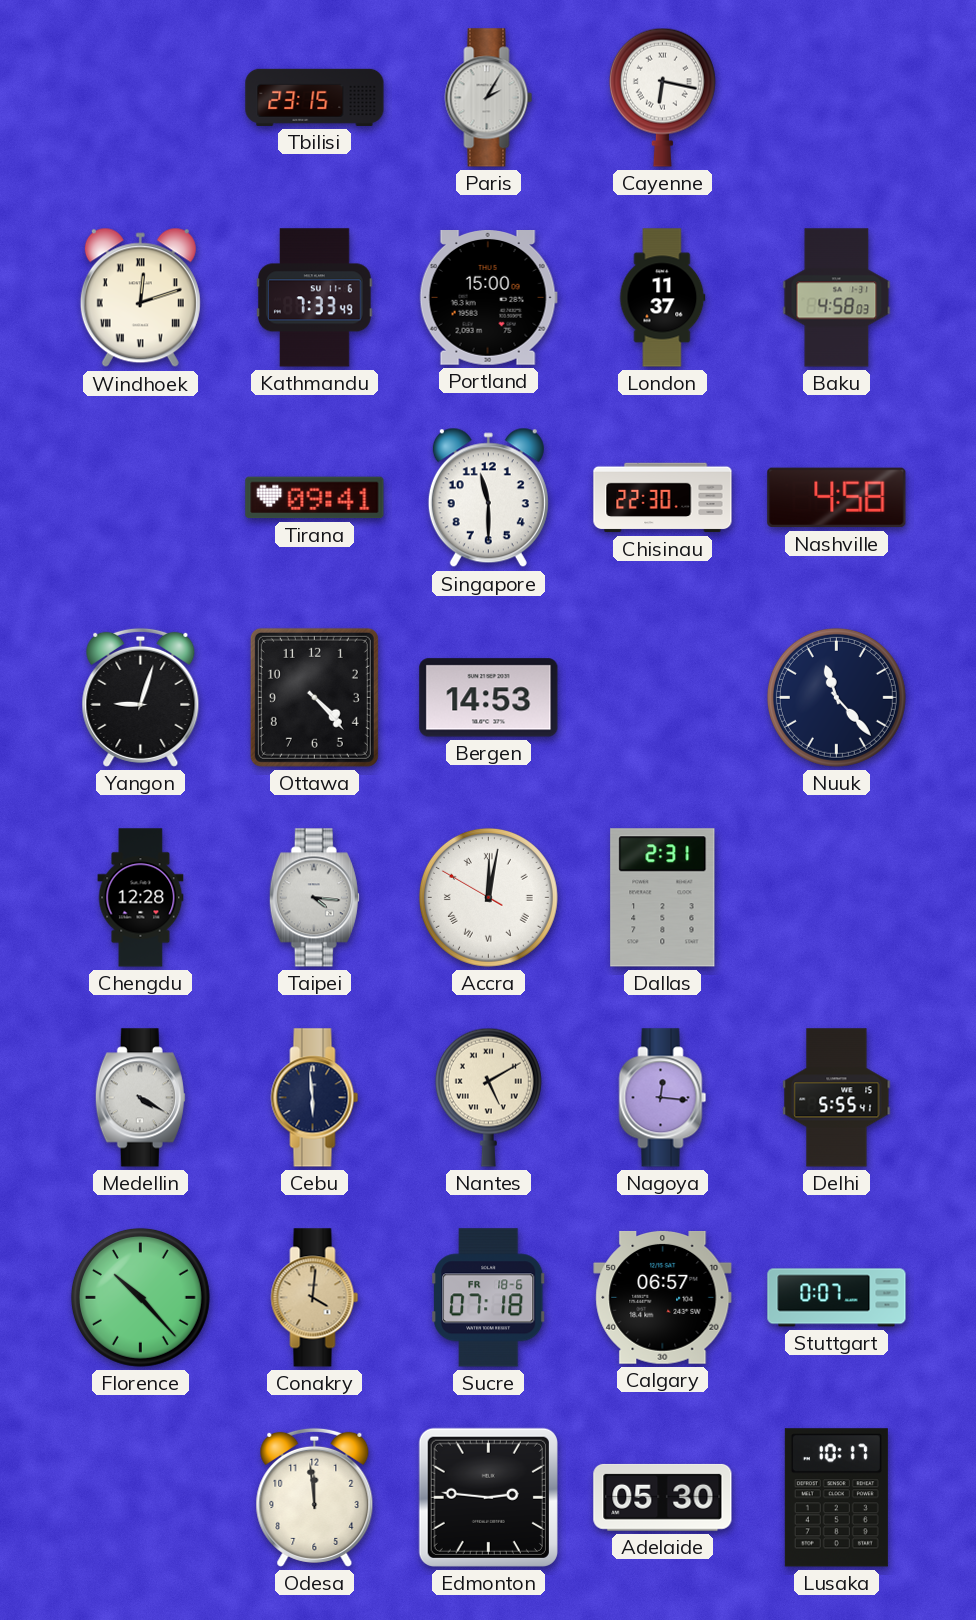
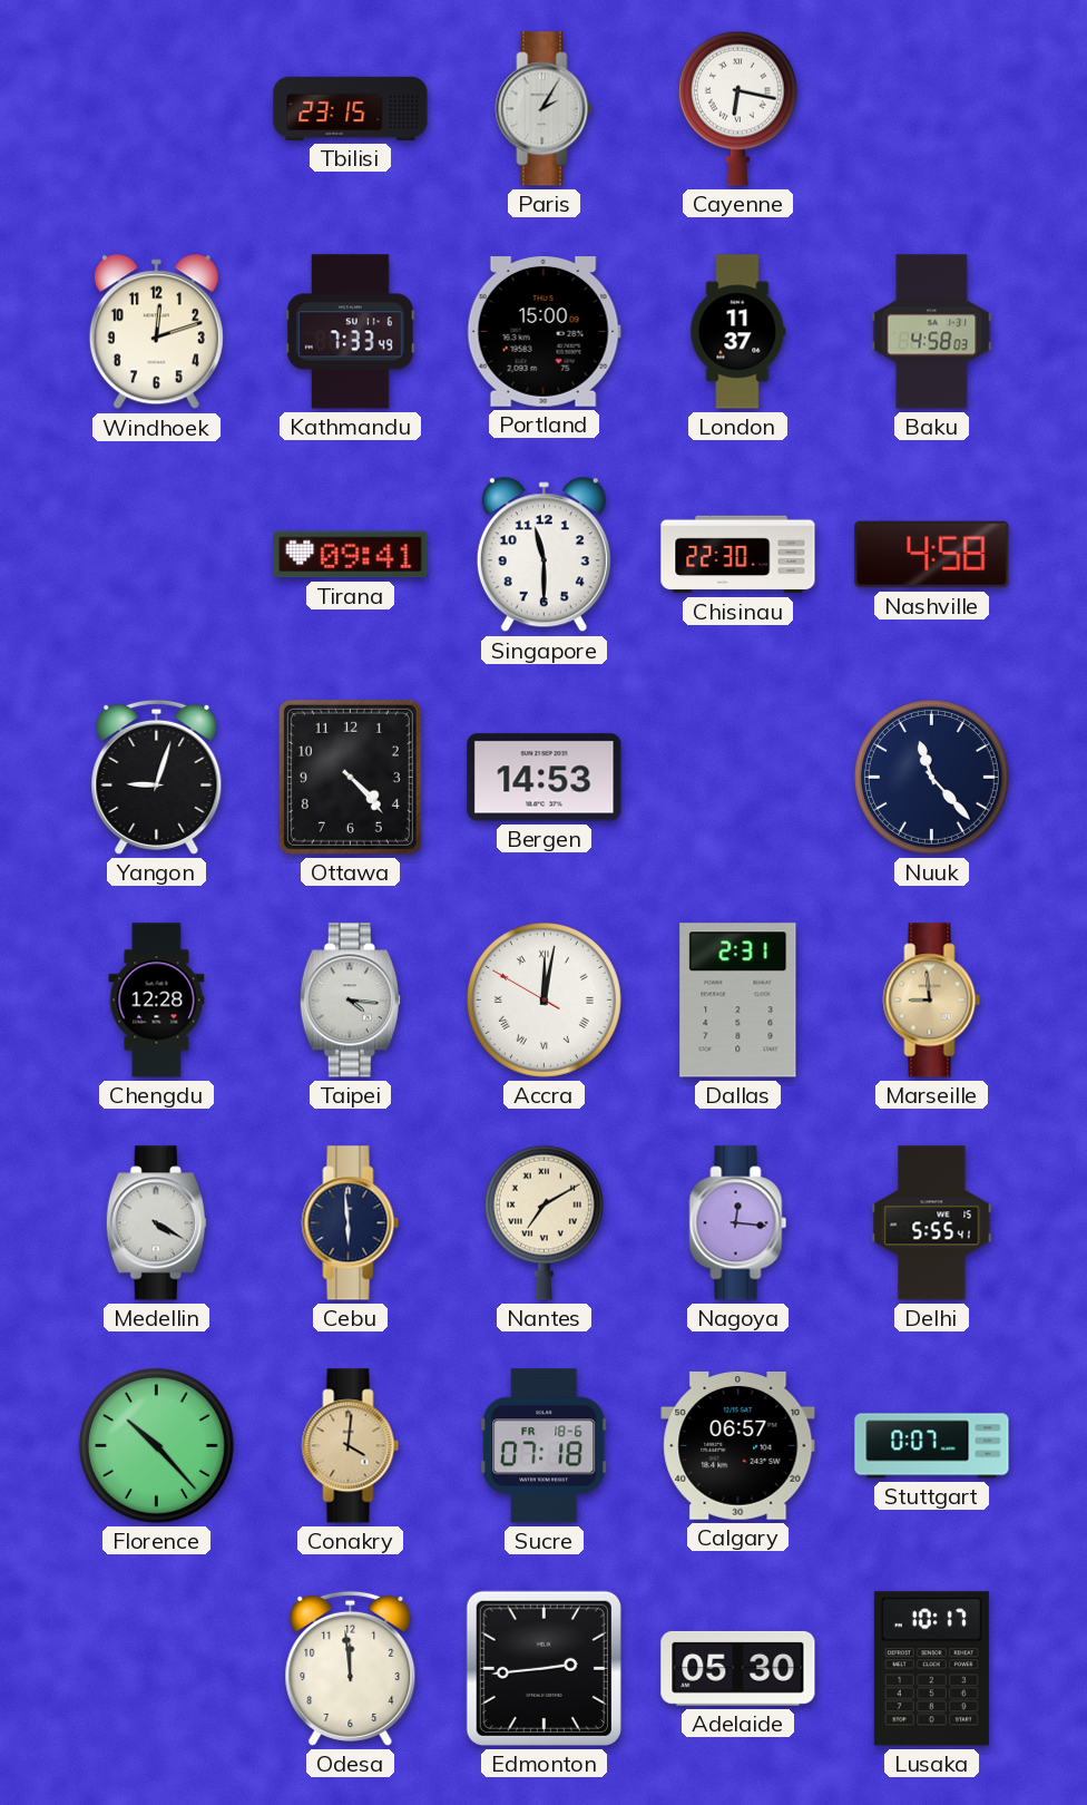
Windhoek numerals: Roman -> Arabic (156, 332)
Marseille: none -> 8:59 (932, 1001)
Nantes: 5:10 -> 7:10 (543, 1222)
Edmonton: 2:46 -> 2:44 (543, 1668)
